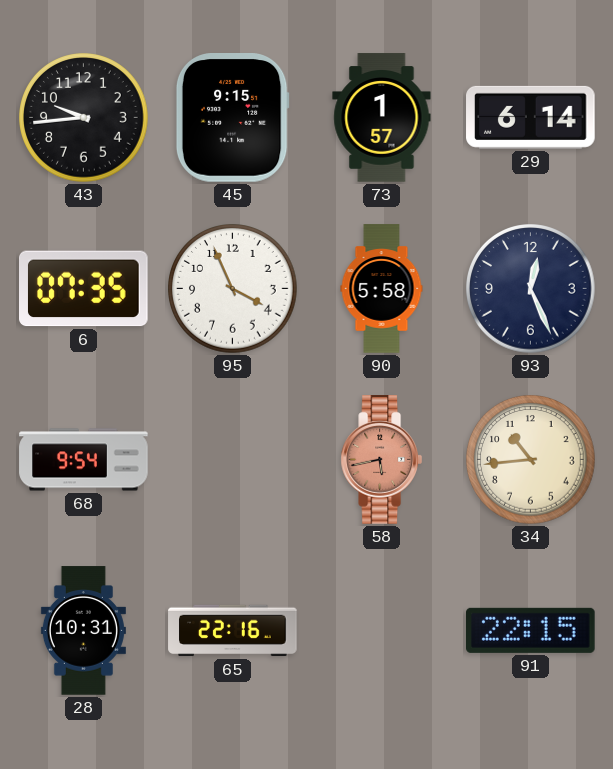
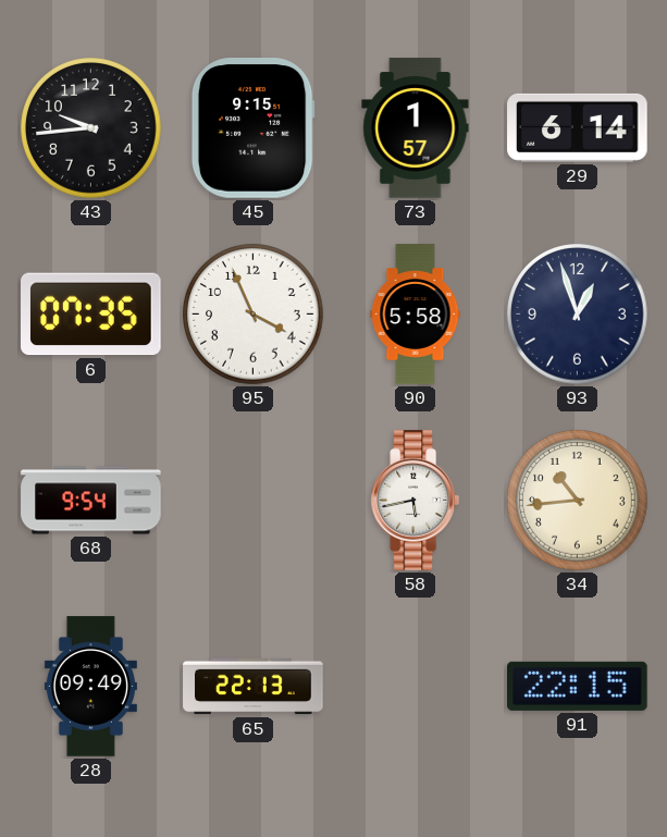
93: 12:26 -> 12:57 (578, 315)
58 dial: salmon -> white (415, 501)
28: 10:31 -> 09:49 (90, 687)
65: 22:16 -> 22:13 (254, 687)
